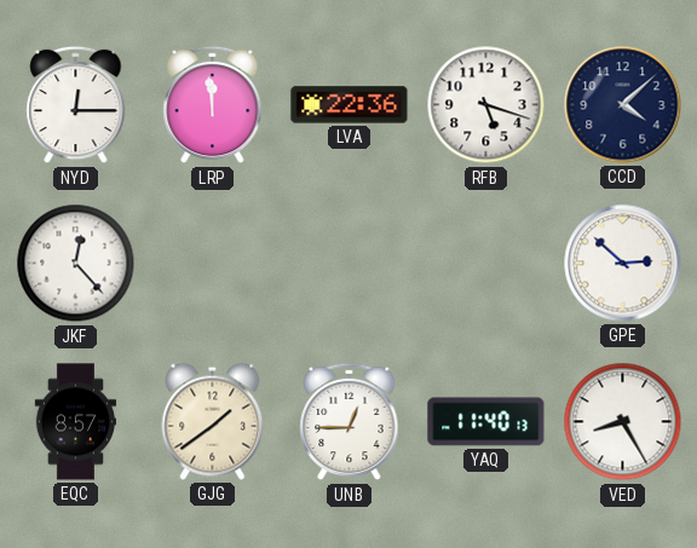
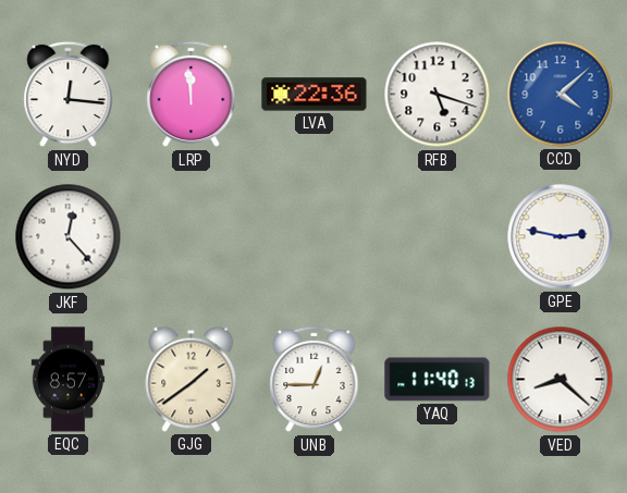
NYD: 12:15 -> 12:16 (69, 95)
CCD dial: navy -> blue (561, 95)
GPE: 2:52 -> 2:47 (561, 237)
VED: 8:25 -> 8:22 (561, 380)
